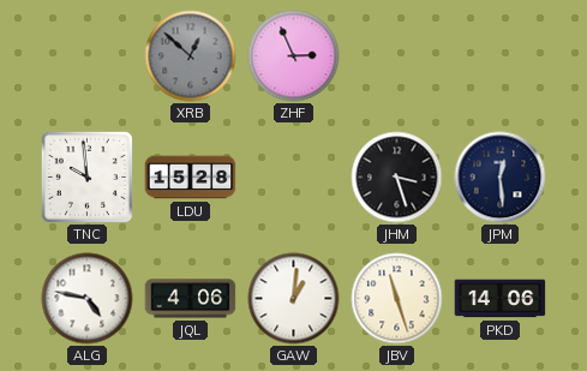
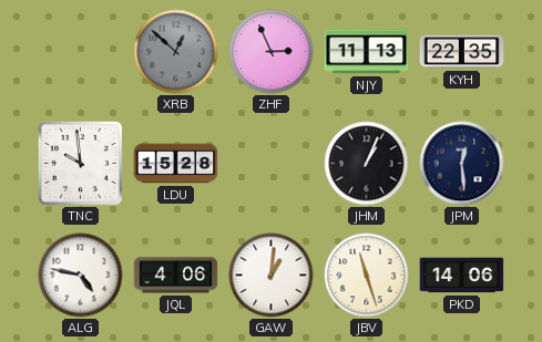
NJY: none -> 11:13 (367, 52)
KYH: none -> 22:35 (462, 52)
JHM: 3:27 -> 1:04 (367, 164)
